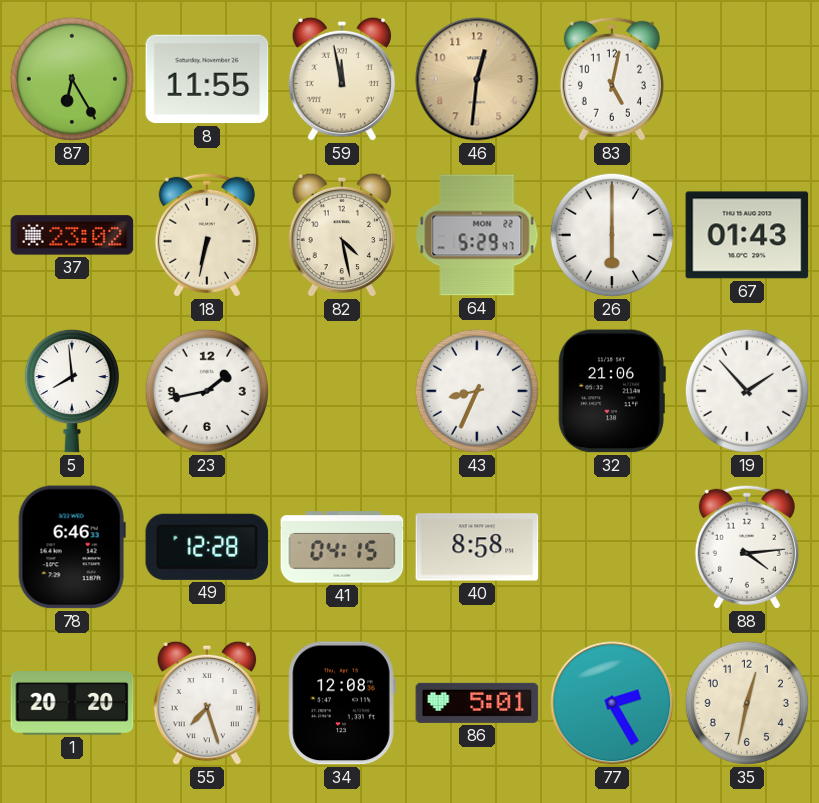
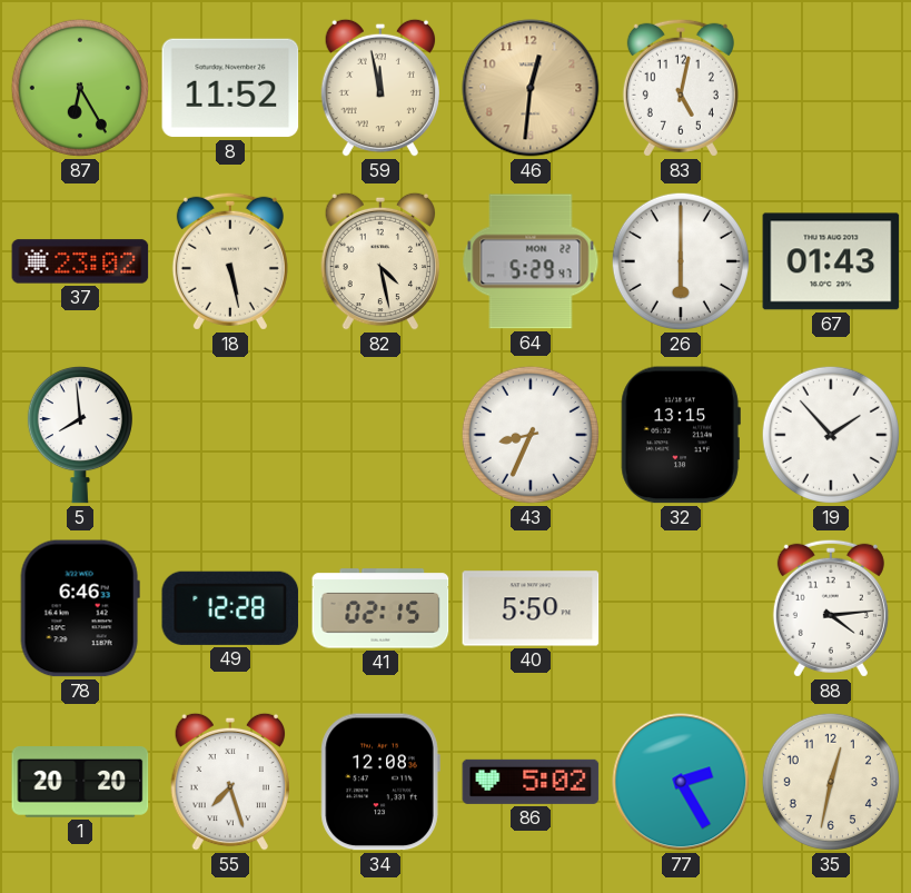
8: 11:55 -> 11:52 (230, 88)
18: 6:32 -> 5:28 (230, 261)
23: 1:43 -> none (207, 391)
32: 21:06 -> 13:15 (681, 435)
41: 04:15 -> 02:15 (380, 608)
40: 8:58 -> 5:50 (531, 608)
86: 5:01 -> 5:02 (531, 782)
